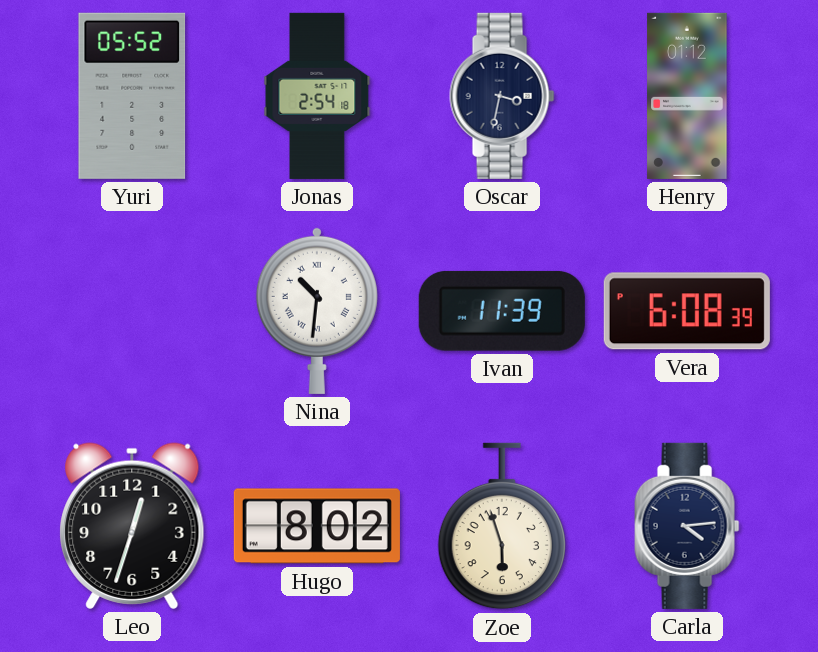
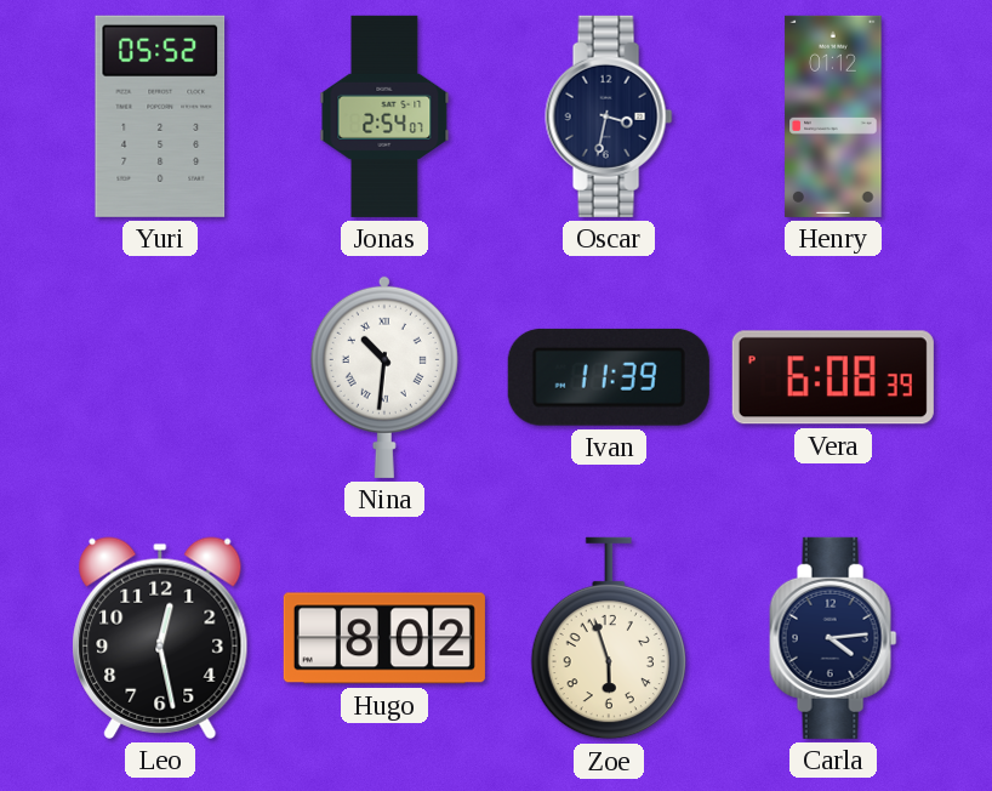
Jonas: 2:54:18 -> 2:54:07 (384, 116)
Leo: 12:33 -> 12:28 (160, 638)
